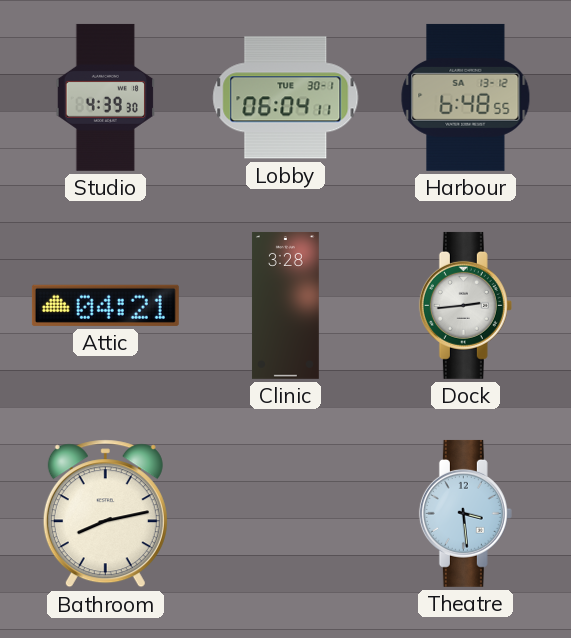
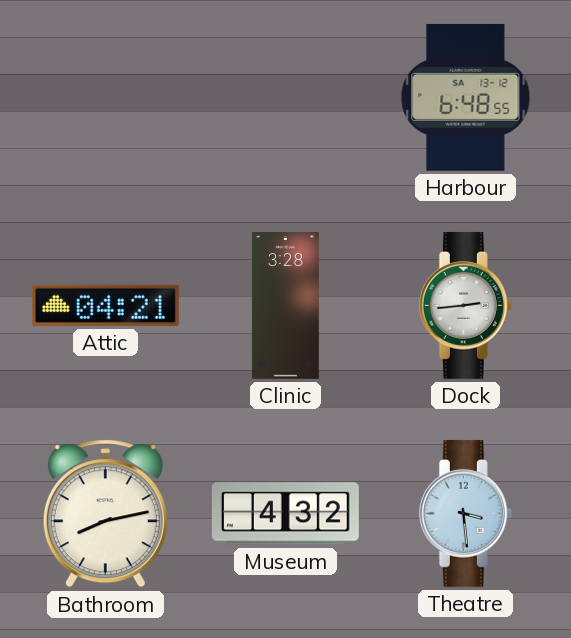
Studio: 4:39 -> none (106, 97)
Lobby: 06:04 -> none (286, 98)
Museum: none -> 4:32 (285, 514)
